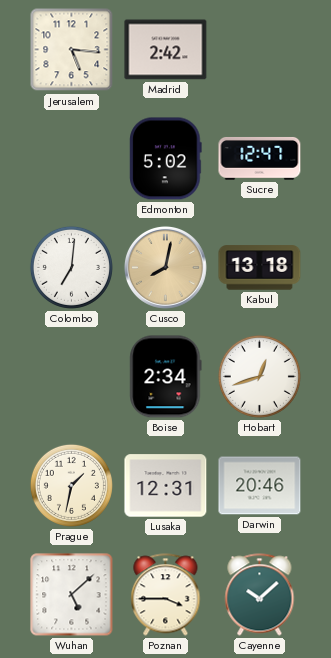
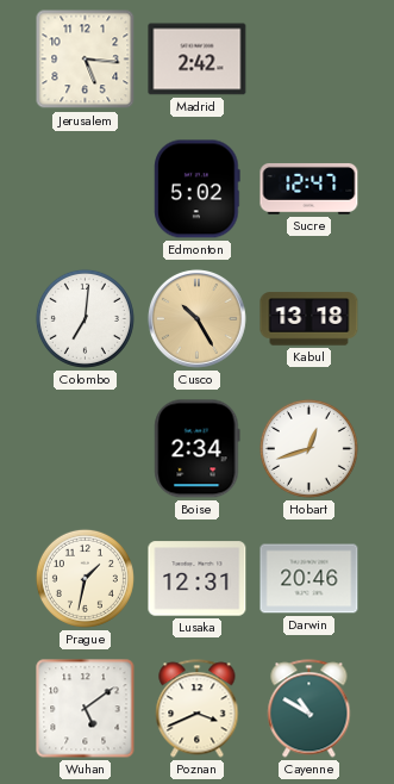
Cusco: 8:02 -> 10:25 (196, 318)
Wuhan: 5:08 -> 5:09 (86, 709)
Poznan: 3:45 -> 3:41 (198, 709)
Cayenne: 10:08 -> 10:50 (309, 709)
